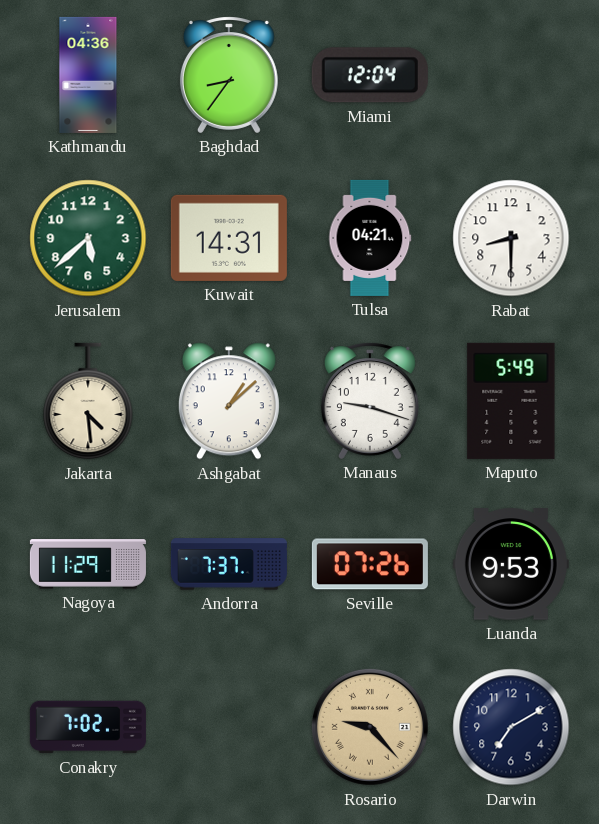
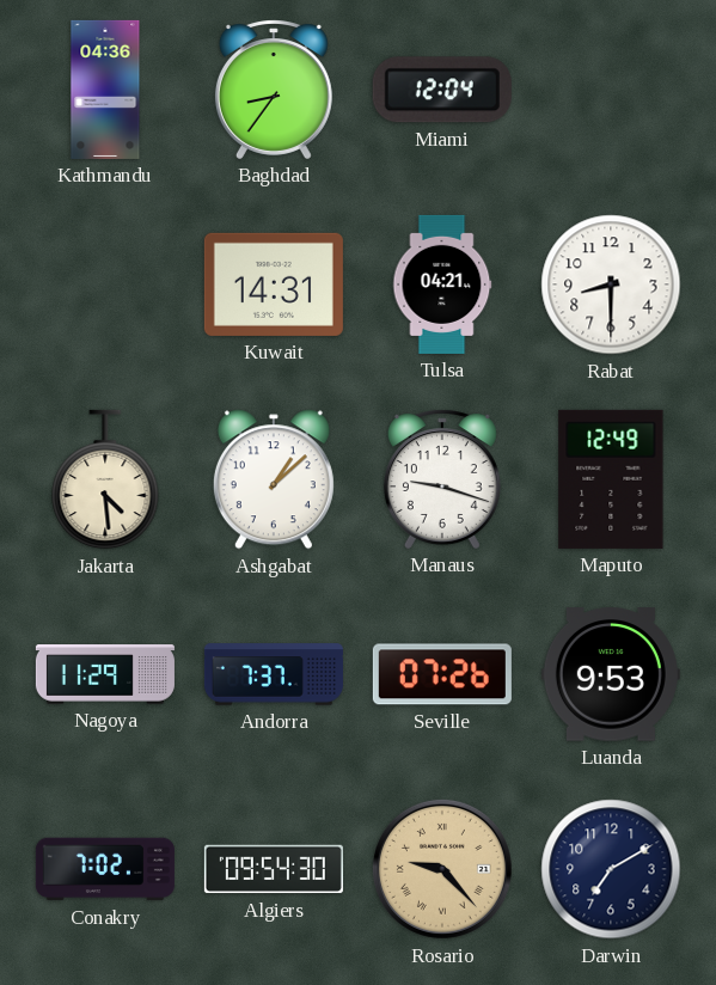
Jerusalem: 5:38 -> none (88, 238)
Maputo: 5:49 -> 12:49 (611, 479)
Algiers: none -> 09:54 (274, 869)
